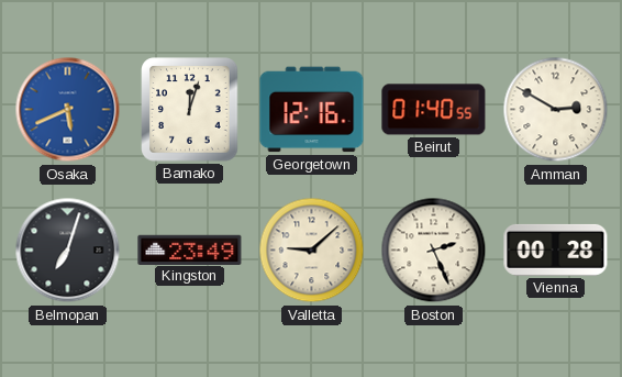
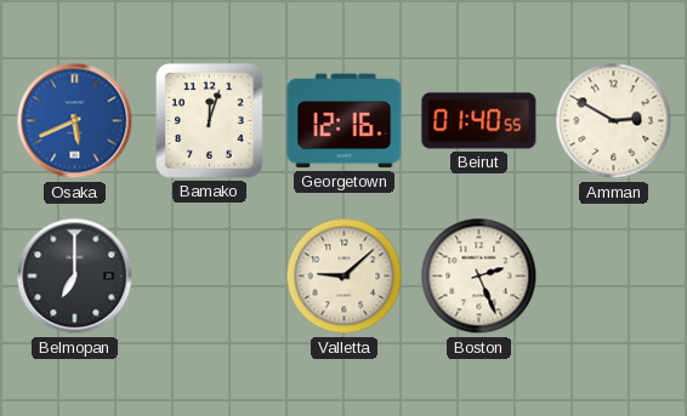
Belmopan: 7:03 -> 7:00 (75, 277)
Kingston: 23:49 -> none (190, 250)
Vienna: 00:28 -> none (556, 250)
